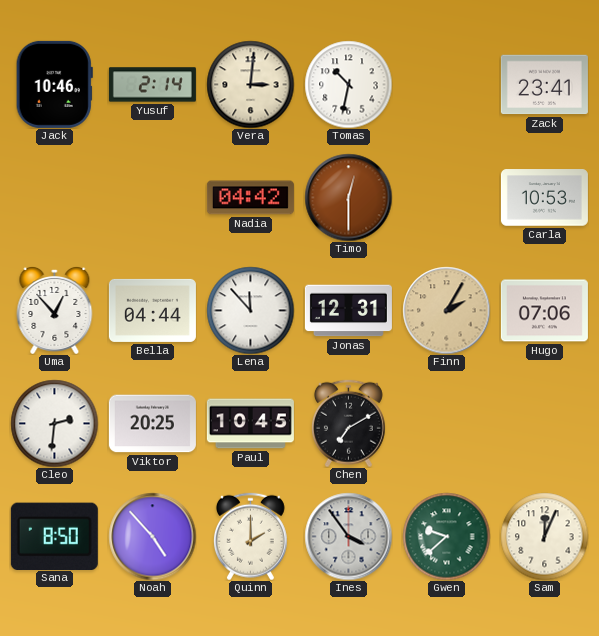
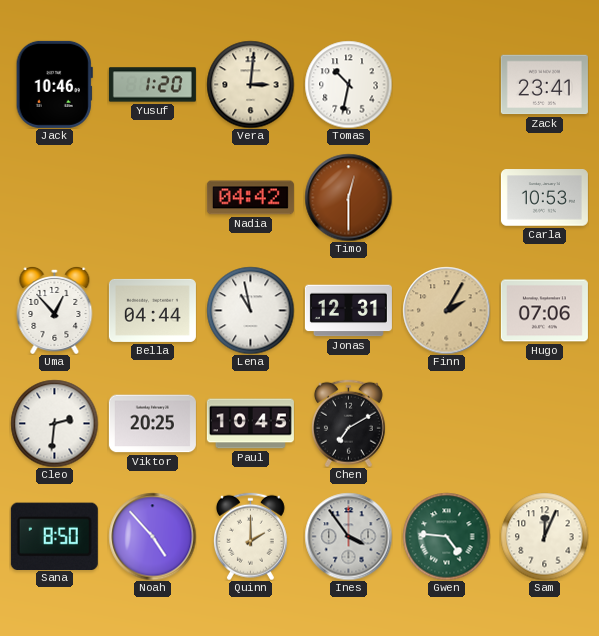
Yusuf: 2:14 -> 1:20 (152, 85)
Lena: 11:53 -> 10:58 (250, 310)
Gwen: 9:38 -> 4:46 (446, 536)
